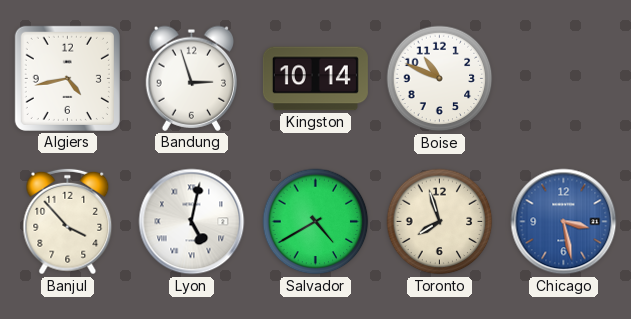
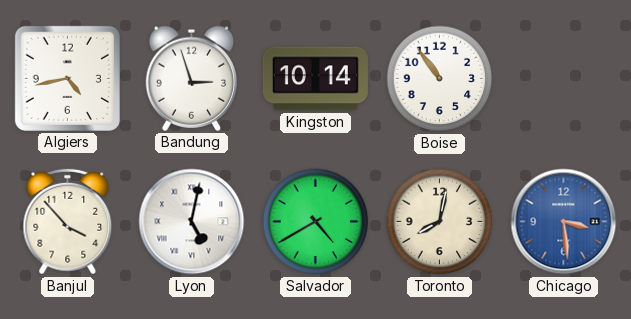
Boise: 10:49 -> 10:54 (440, 79)
Toronto: 7:57 -> 8:02 (440, 222)
Chicago: 3:28 -> 3:29 (564, 222)
